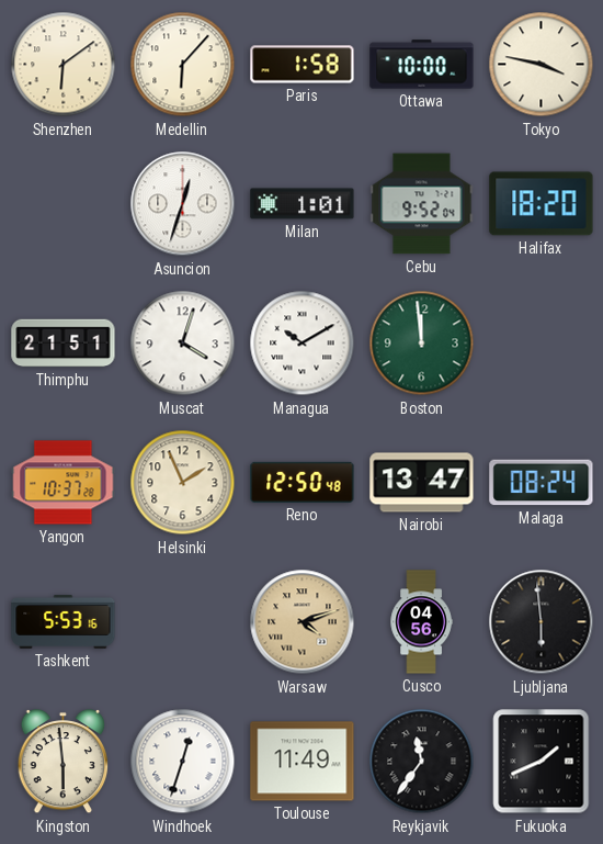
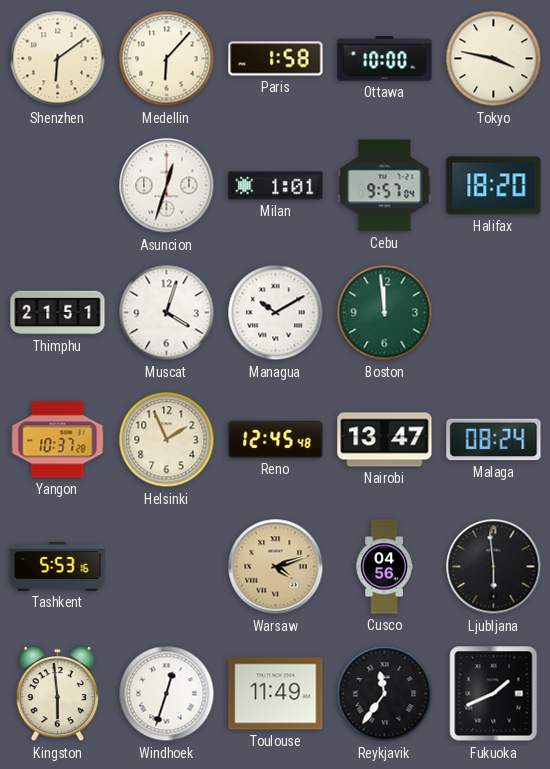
Cebu: 9:52 -> 9:57 (385, 186)
Reno: 12:50 -> 12:45 (276, 439)
